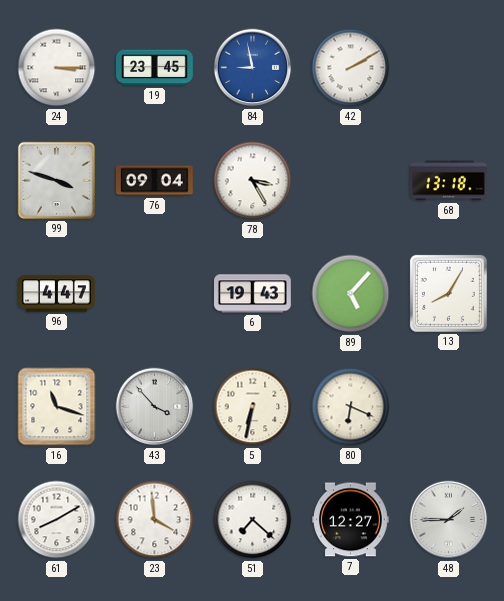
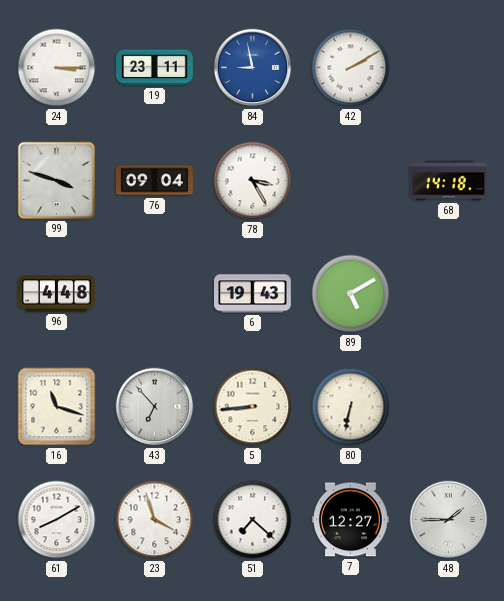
19: 23:45 -> 23:11 (155, 68)
68: 13:18 -> 14:18 (449, 181)
96: 4:47 -> 4:48 (57, 294)
89: 5:07 -> 5:10 (351, 294)
13: 8:05 -> none (448, 293)
43: 3:53 -> 6:53 (155, 407)
5: 6:32 -> 8:44 (253, 407)
80: 6:19 -> 6:32 (351, 407)
23: 3:59 -> 3:57 (155, 520)
